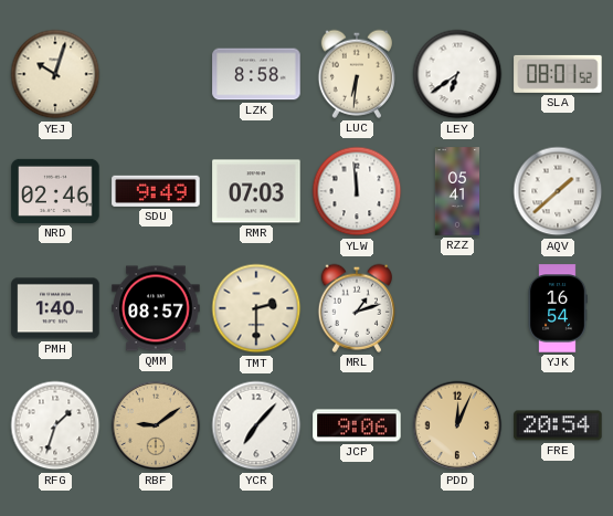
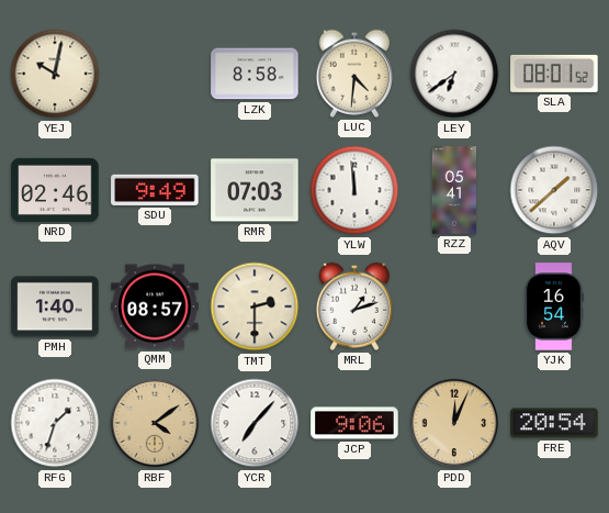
YEJ: 10:03 -> 10:02 (55, 74)
LUC: 6:31 -> 4:31 (353, 74)
RBF: 9:09 -> 4:09 (155, 423)
